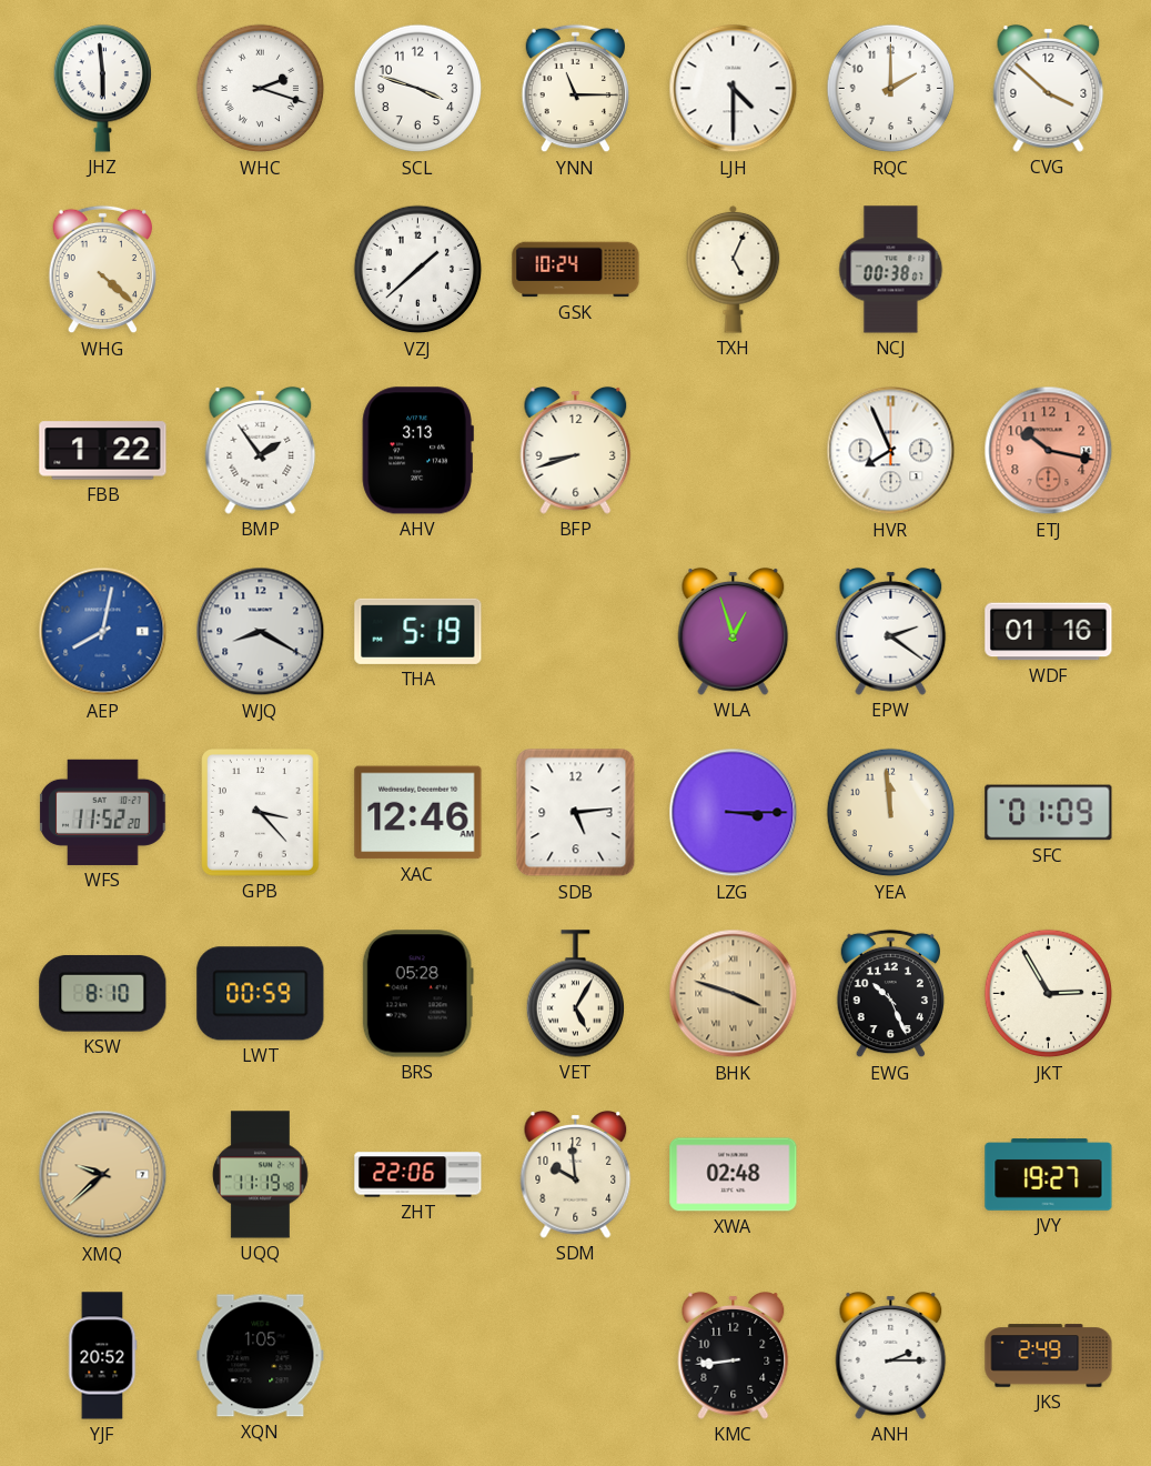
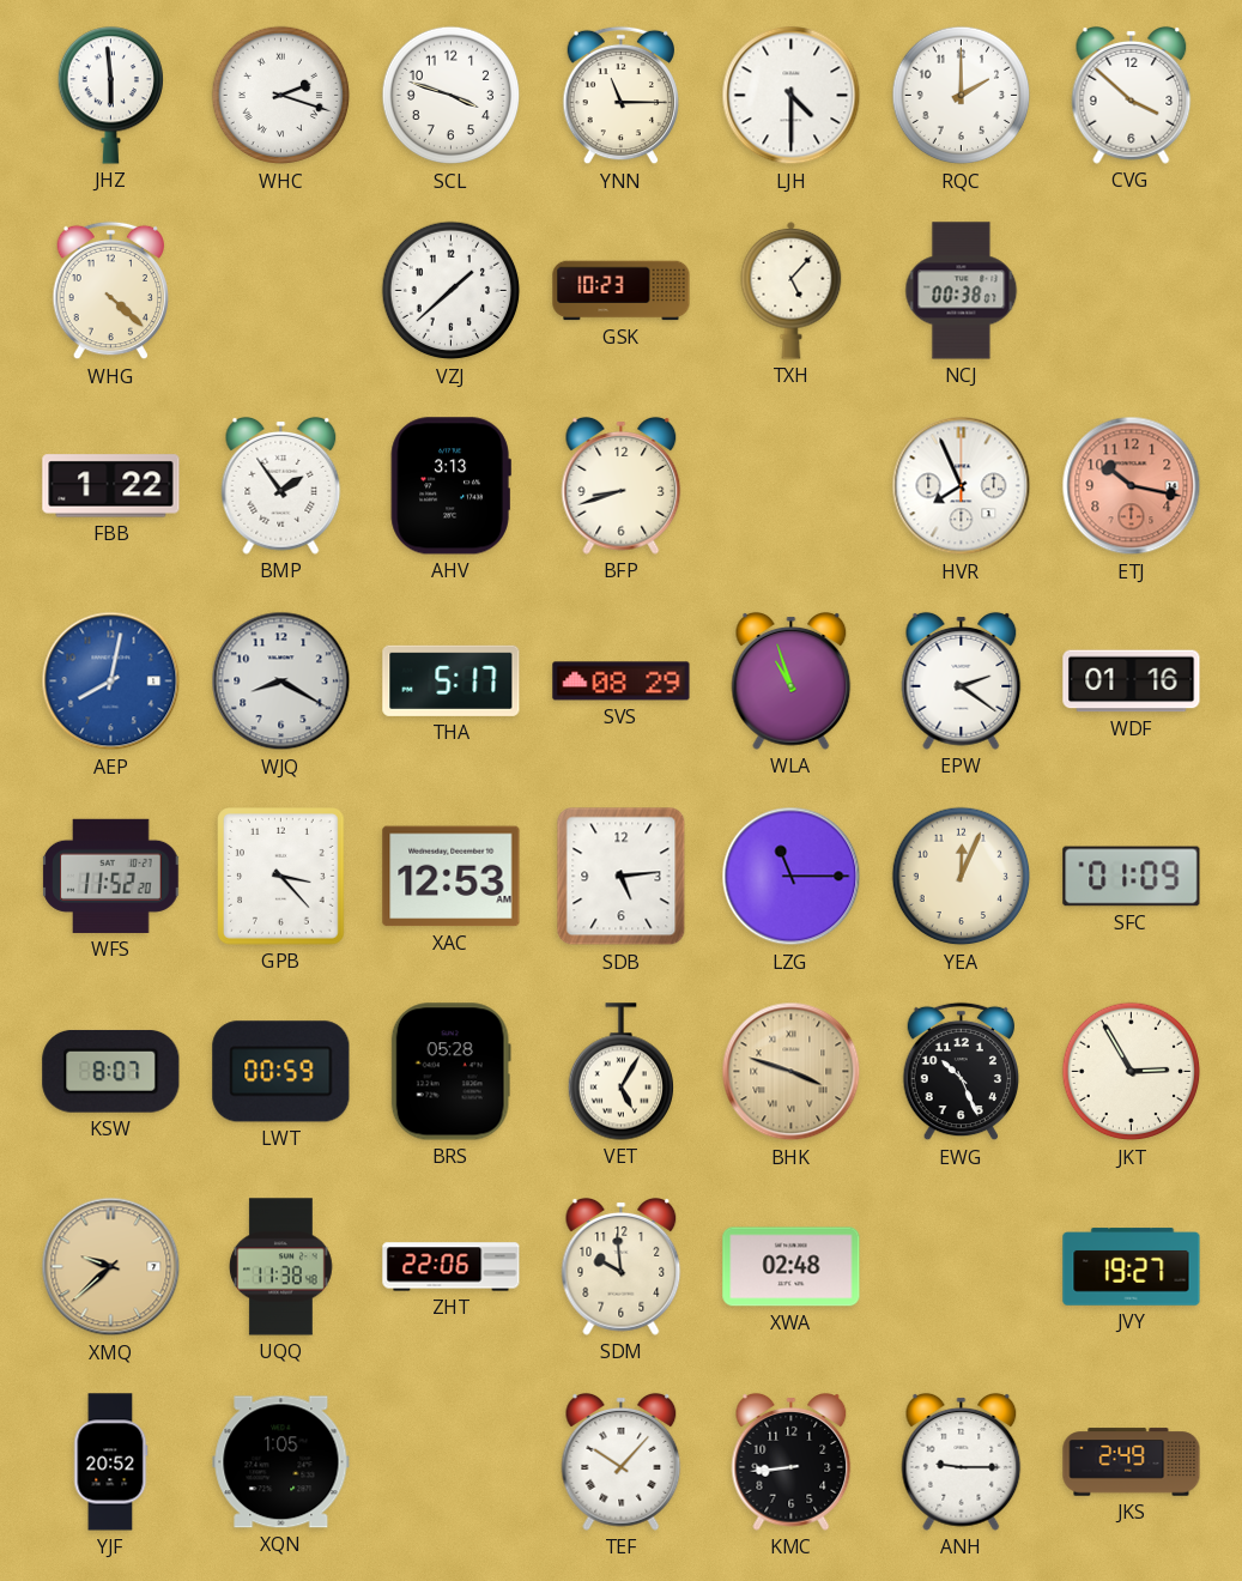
GSK: 10:24 -> 10:23 (622, 291)
TXH: 5:04 -> 5:07 (792, 290)
THA: 5:19 -> 5:17 (452, 680)
SVS: none -> 08:29 (622, 682)
WLA: 12:57 -> 10:57 (792, 680)
XAC: 12:46 -> 12:53 (452, 877)
LZG: 3:15 -> 11:15 (792, 877)
YEA: 11:59 -> 12:04 (962, 877)
KSW: 8:10 -> 8:07 (111, 1071)
UQQ: 11:19 -> 11:38 (280, 1267)
TEF: none -> 10:07 (622, 1461)
ANH: 2:15 -> 9:15 (962, 1461)
